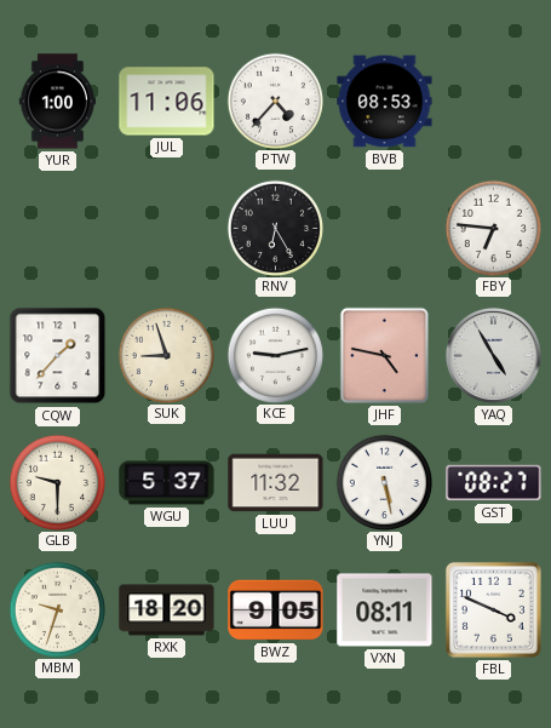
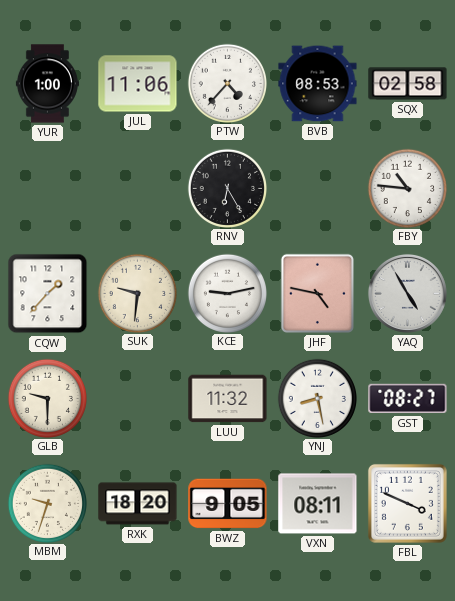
SQX: none -> 02:58 (408, 84)
FBY: 6:46 -> 10:46 (407, 188)
SUK: 8:57 -> 9:31 (137, 293)
WGU: 5:37 -> none (167, 483)
YNJ: 5:28 -> 8:28 (317, 398)
